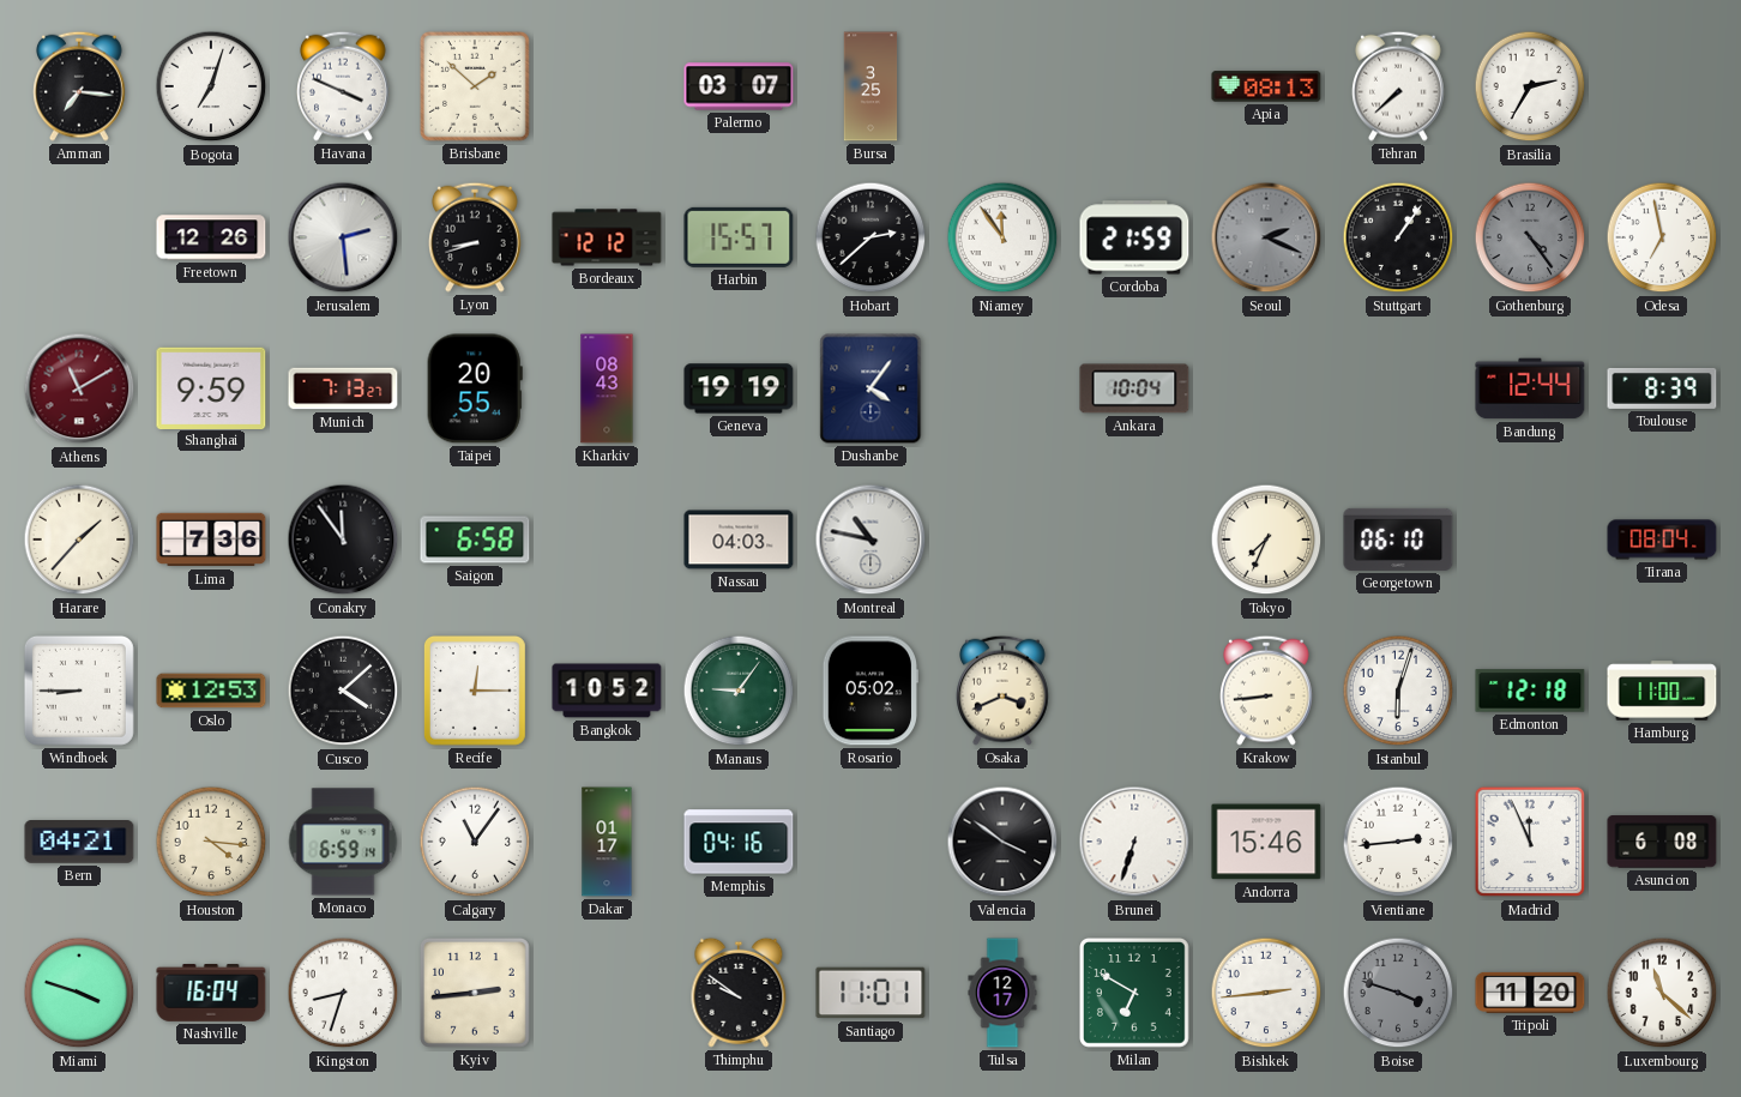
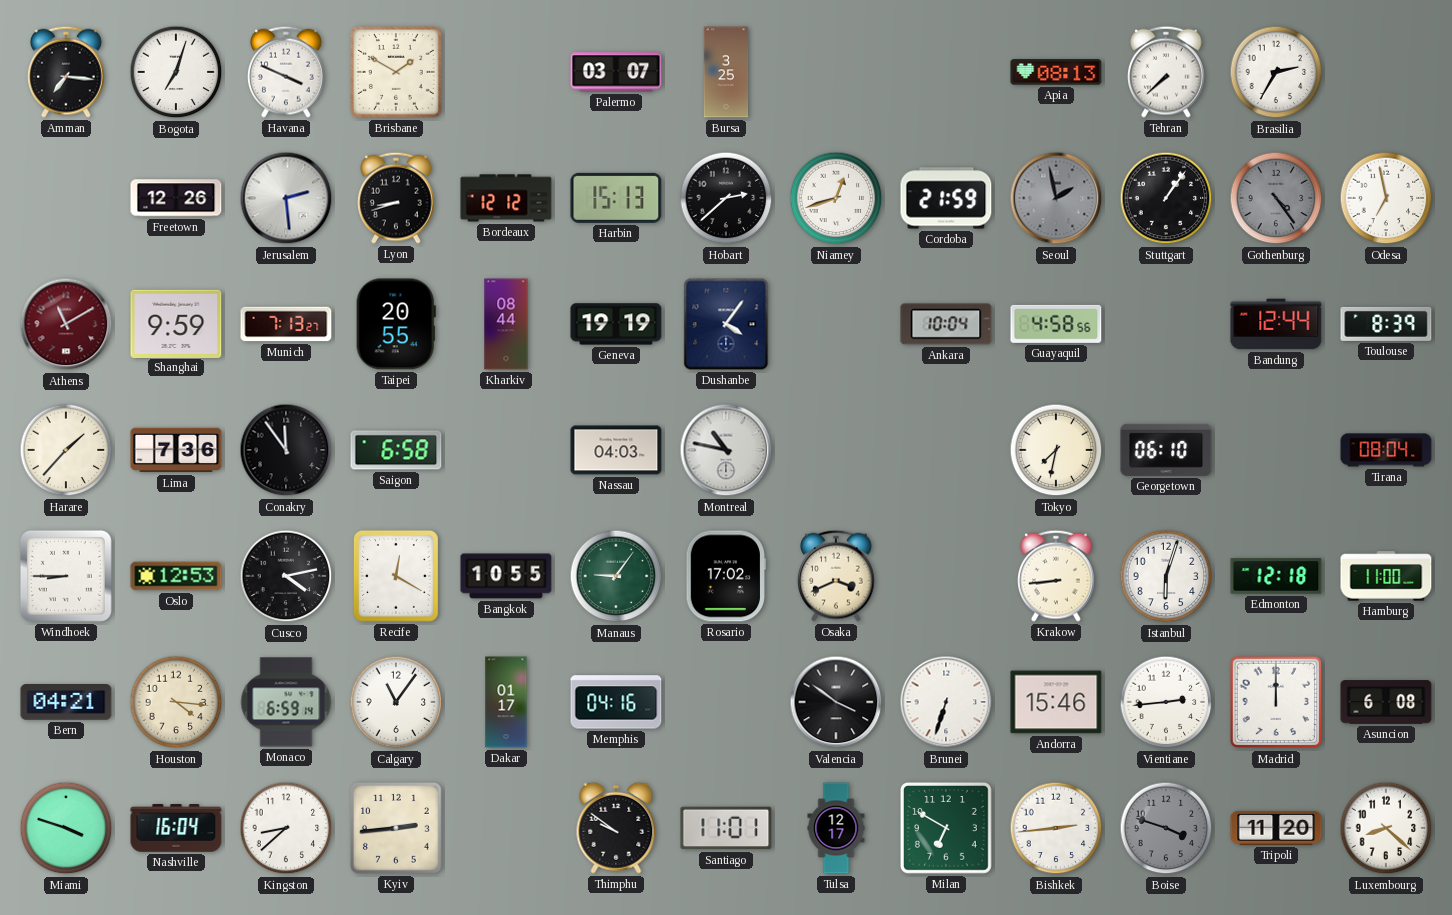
Brisbane: 1:52 -> 1:50 (397, 73)
Harbin: 15:57 -> 15:13 (616, 198)
Niamey: 11:54 -> 12:42 (836, 198)
Seoul: 2:19 -> 1:58 (1056, 198)
Kharkiv: 08:43 -> 08:44 (506, 324)
Guayaquil: none -> 4:58 (1056, 324)
Tokyo: 7:34 -> 7:32 (1056, 450)
Cusco: 4:08 -> 4:13 (286, 576)
Recife: 12:15 -> 12:20 (396, 576)
Bangkok: 10:52 -> 10:55 (506, 576)
Rosario: 05:02 -> 17:02 (725, 576)
Madrid: 11:56 -> 12:00 (1276, 702)
Kingston: 8:33 -> 8:38 (286, 828)
Luxembourg: 11:22 -> 8:22 (1386, 828)
